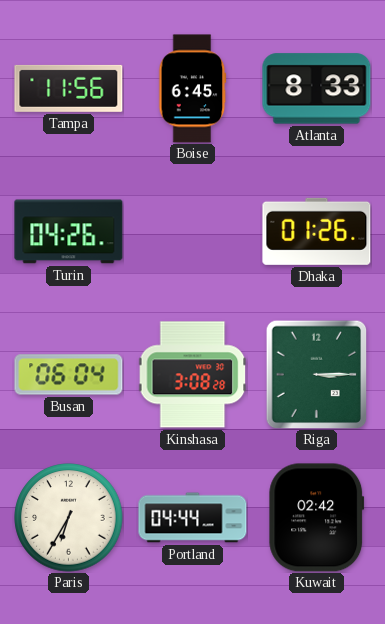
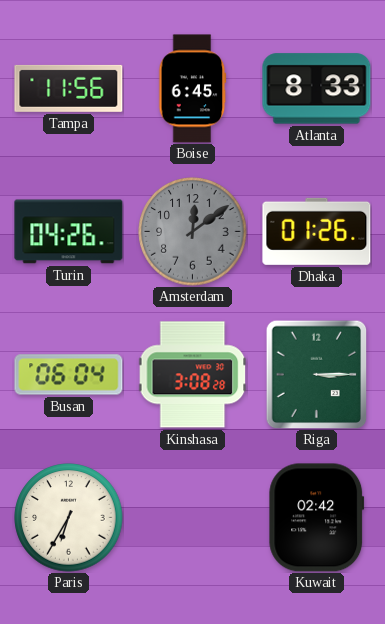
Amsterdam: none -> 12:09 (193, 232)
Portland: 04:44 -> none (193, 518)
